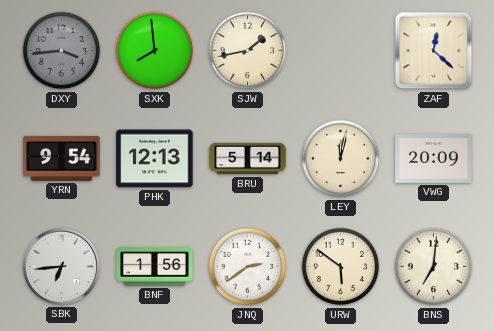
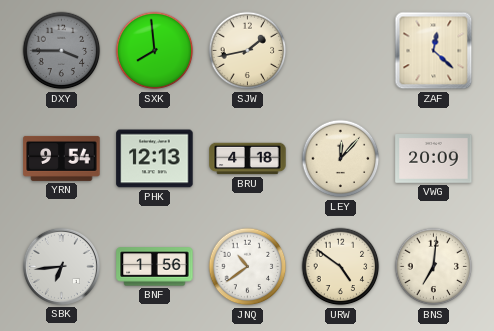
DXY: 3:44 -> 3:45 (62, 51)
BRU: 5:14 -> 4:18 (248, 159)
LEY: 12:02 -> 12:07 (341, 159)
JNQ: 2:39 -> 10:39 (248, 267)
URW: 5:51 -> 4:51 (341, 267)
